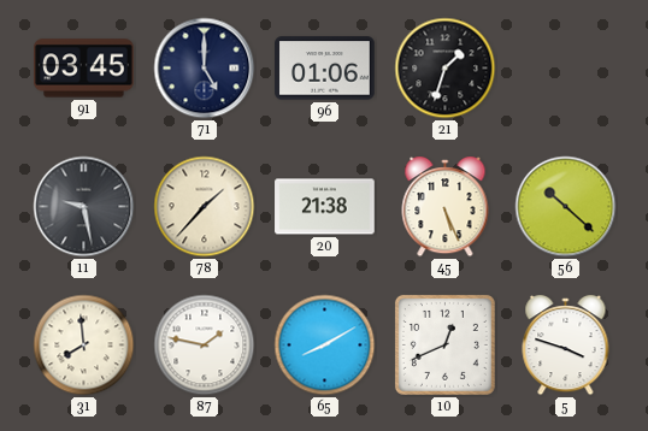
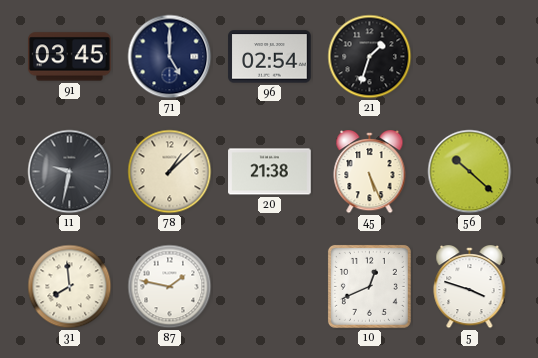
96: 01:06 -> 02:54 (270, 57)
11: 9:28 -> 9:32 (70, 172)
78: 1:37 -> 1:08 (170, 172)
65: 8:10 -> none (325, 346)
